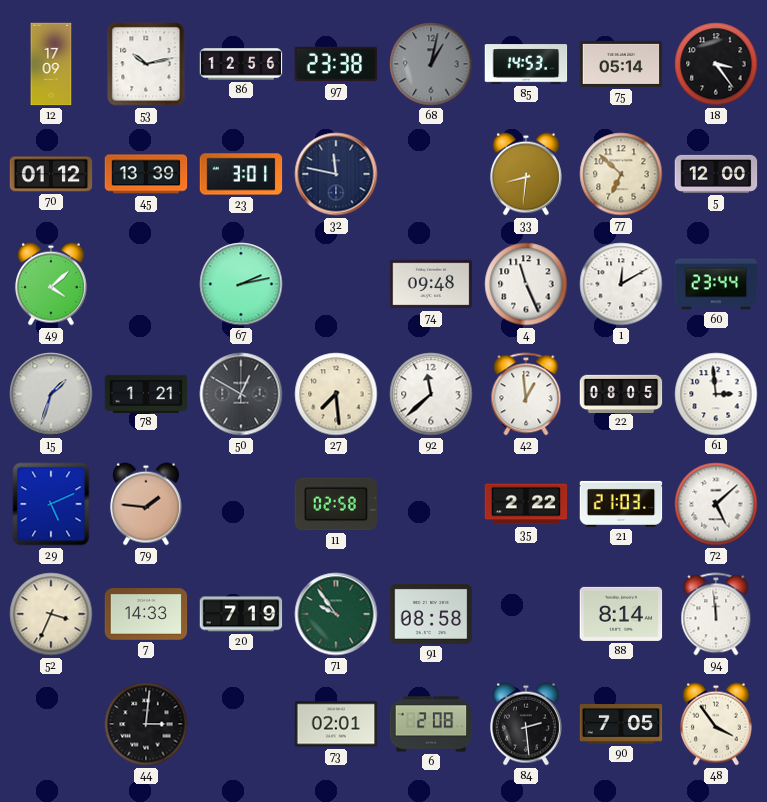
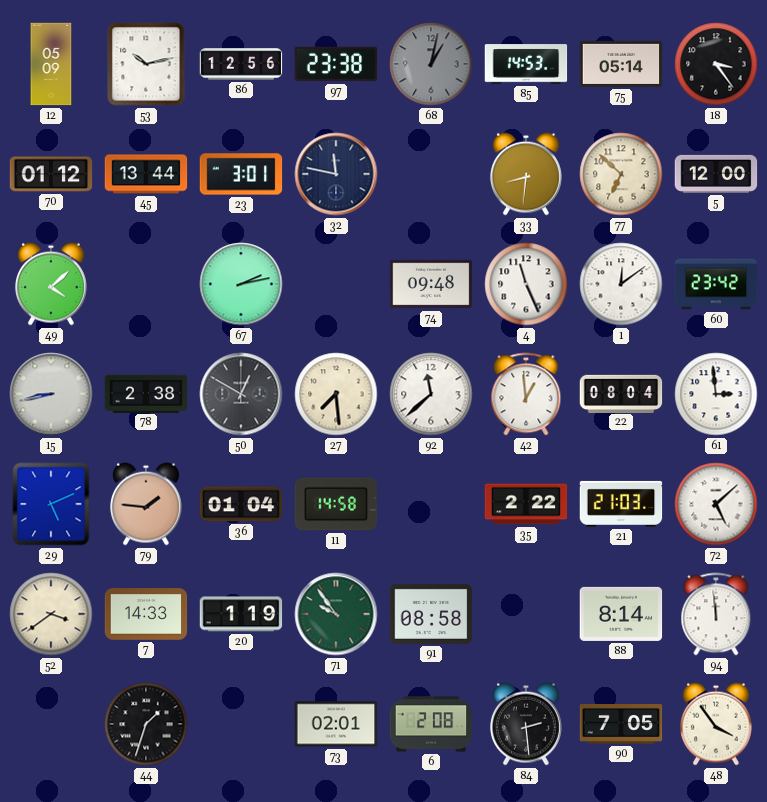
12: 17:09 -> 05:09 (51, 64)
45: 13:39 -> 13:44 (146, 174)
1: 12:10 -> 12:09 (621, 284)
60: 23:44 -> 23:42 (716, 284)
15: 1:33 -> 8:43 (51, 394)
78: 1:21 -> 2:38 (146, 393)
22: 08:05 -> 08:04 (621, 393)
36: none -> 01:04 (241, 504)
11: 02:58 -> 14:58 (336, 504)
52: 3:34 -> 3:39 (51, 614)
20: 7:19 -> 1:19 (241, 614)
44: 3:01 -> 1:33 (146, 724)
